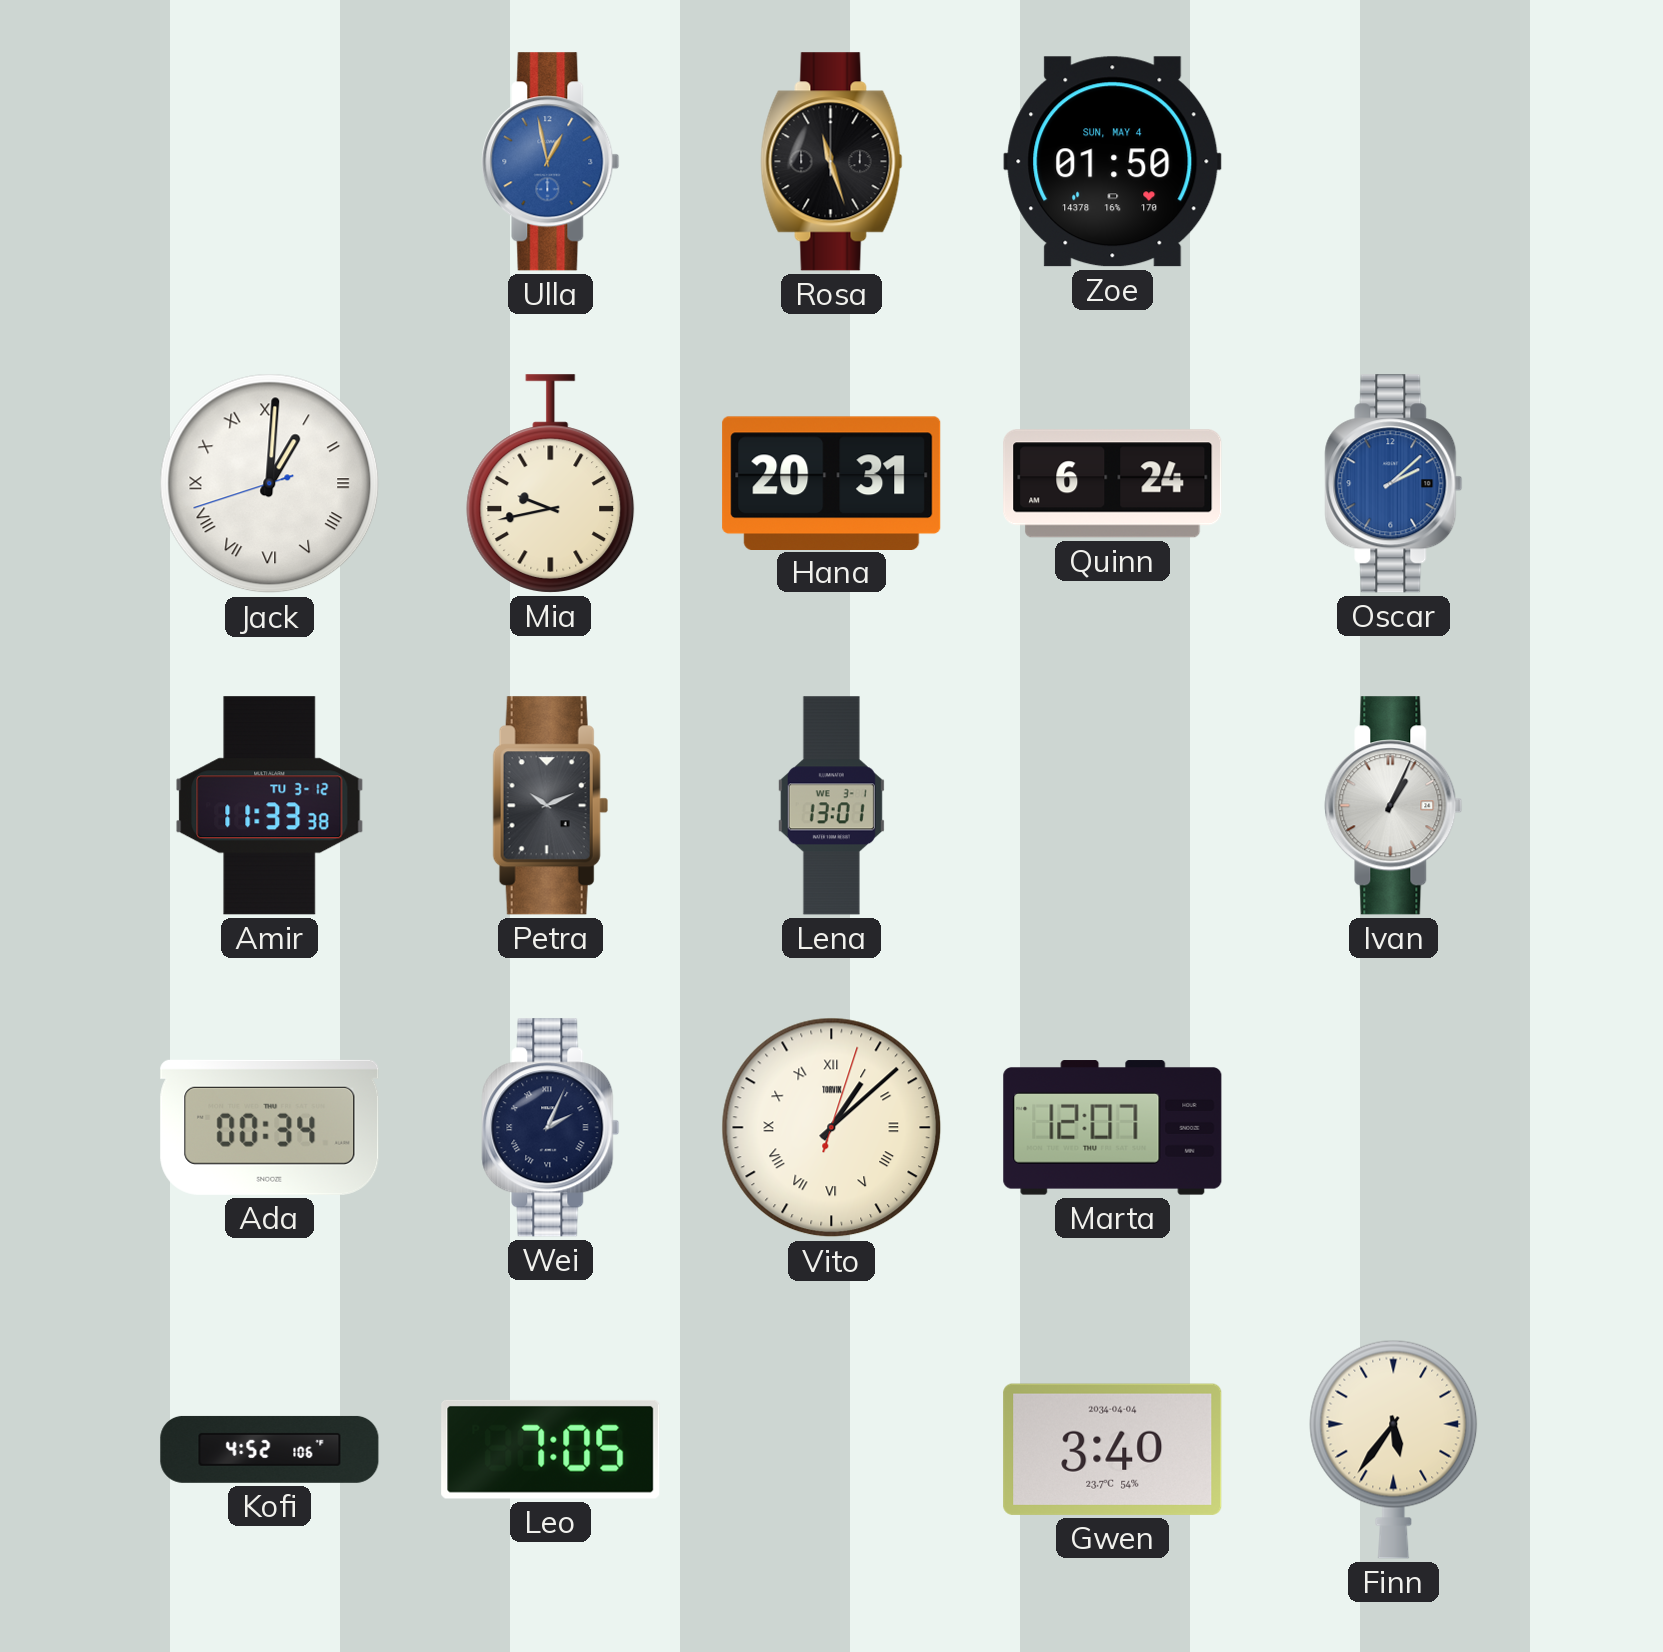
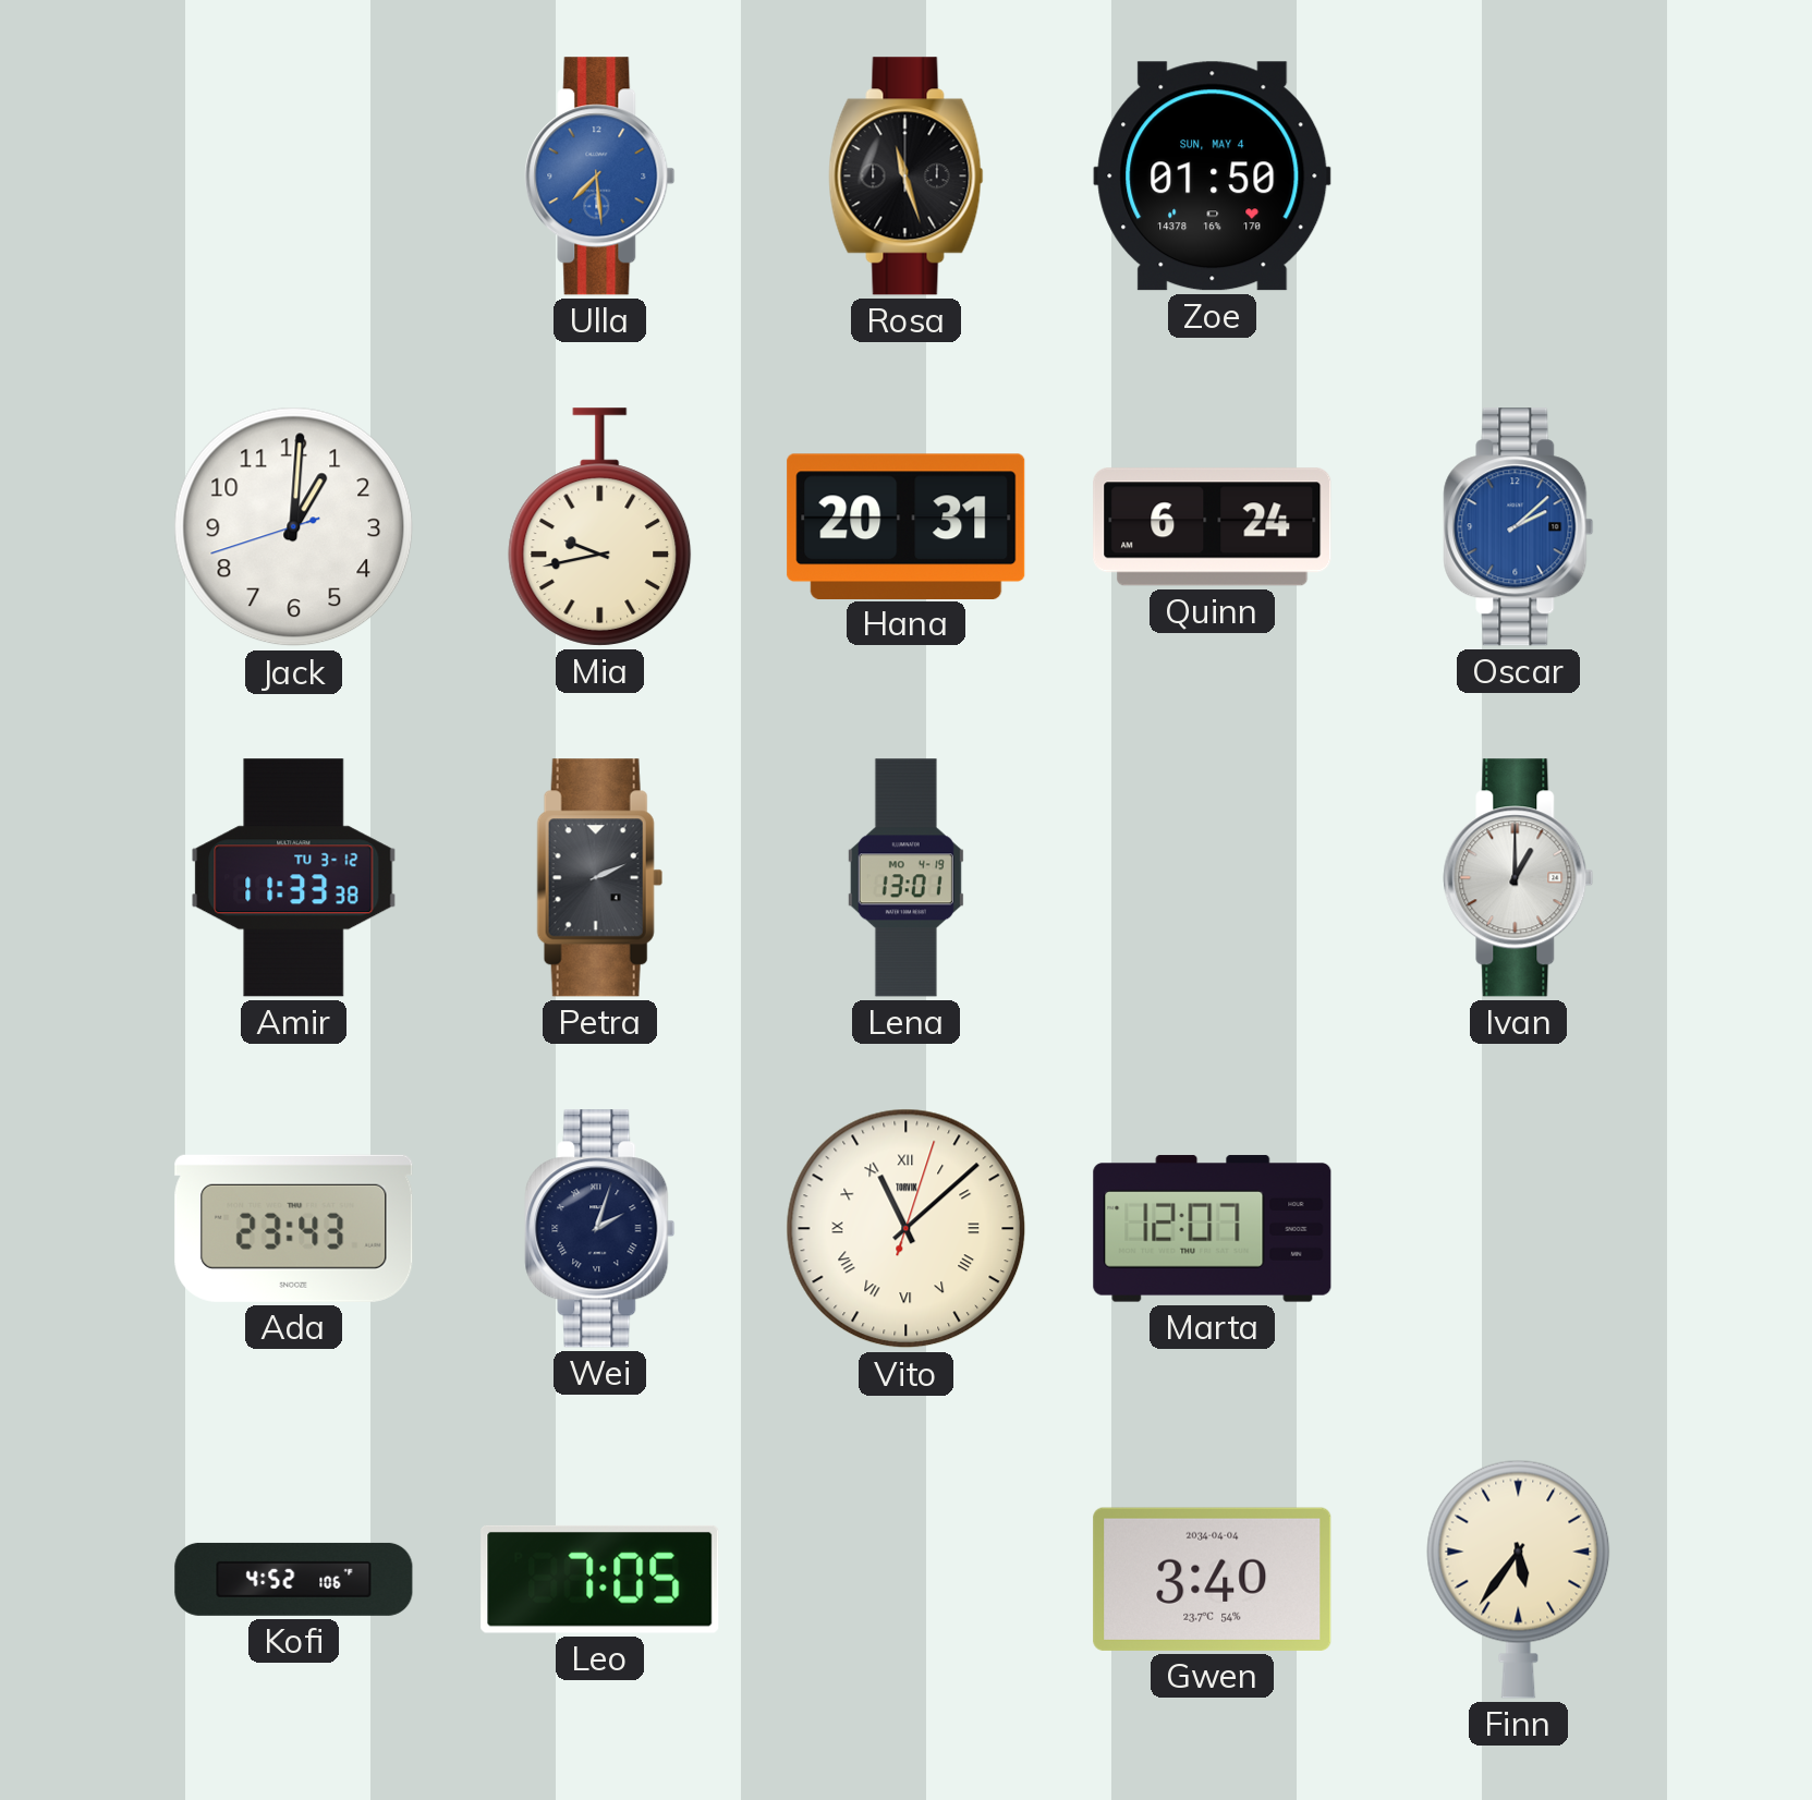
Ulla: 12:58 -> 7:29 (600, 177)
Jack numerals: Roman -> Arabic (294, 527)
Petra: 10:11 -> 2:11 (599, 878)
Lena date: WE 3-1 -> MO 4-19 (905, 878)
Ivan: 1:04 -> 1:00 (1519, 878)
Ada: 00:34 -> 23:43 (294, 1228)
Wei: 2:04 -> 2:03 (600, 1229)
Vito: 1:08 -> 11:08 (907, 1229)
